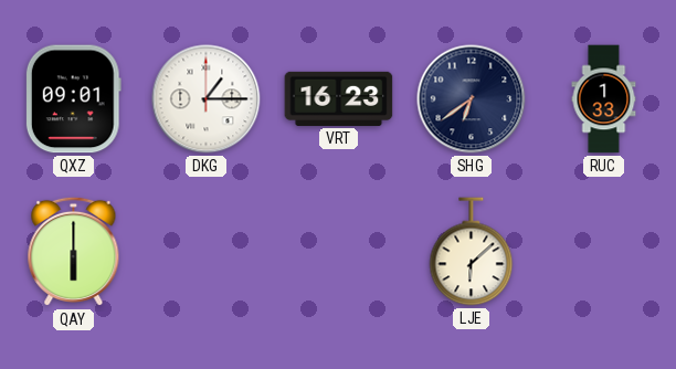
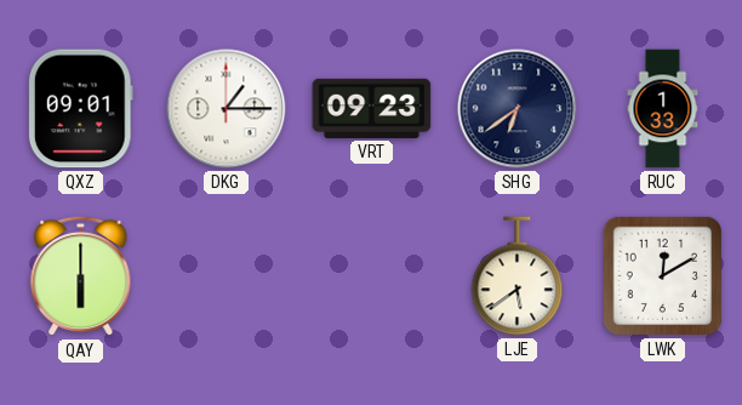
VRT: 16:23 -> 09:23 (372, 108)
LJE: 6:08 -> 5:39 (518, 276)
LWK: none -> 12:10 (663, 276)
